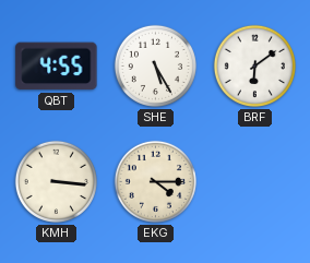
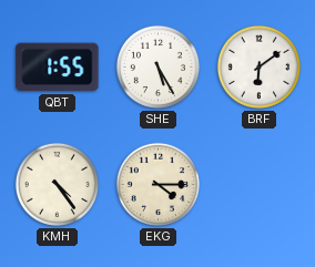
QBT: 4:55 -> 1:55 (58, 68)
KMH: 3:16 -> 4:24 (57, 184)
